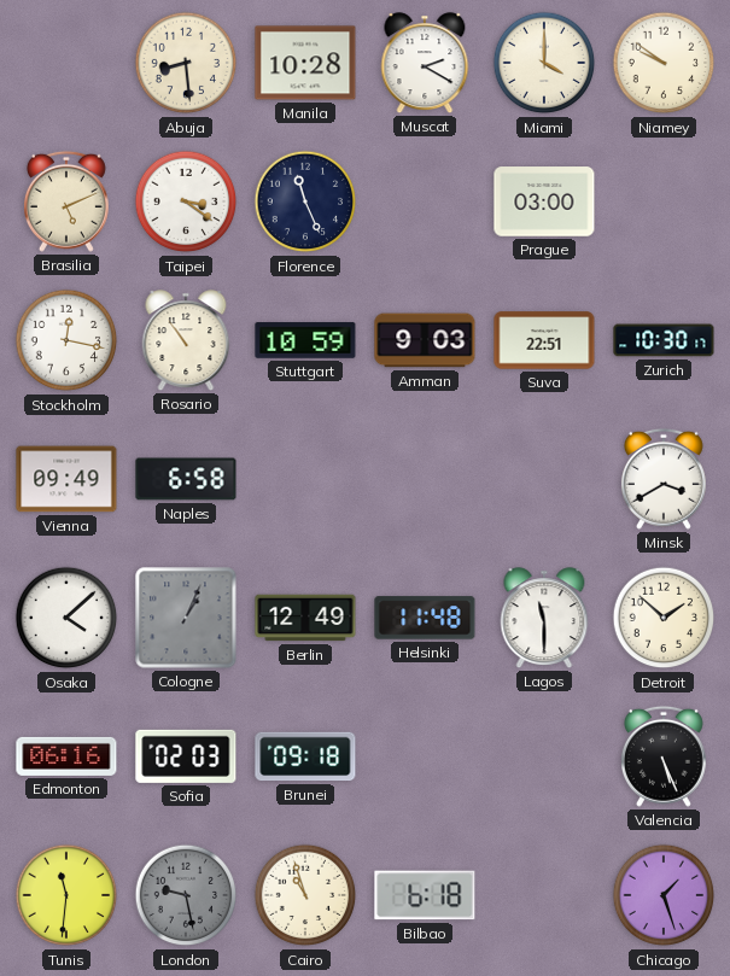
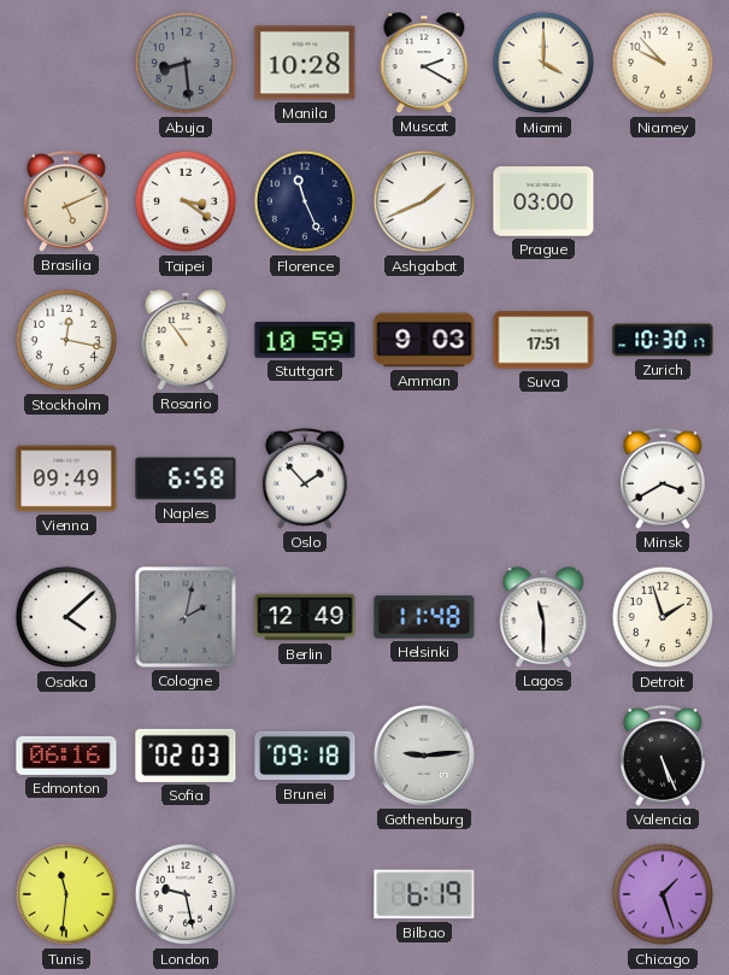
Abuja dial: cream -> grey (186, 63)
Niamey: 9:51 -> 9:53 (663, 63)
Ashgabat: none -> 1:41 (424, 201)
Suva: 22:51 -> 17:51 (543, 340)
Oslo: none -> 1:53 (305, 478)
Cologne: 1:04 -> 2:02 (186, 617)
Detroit: 1:52 -> 1:57 (663, 617)
Gothenburg: none -> 9:14 (424, 756)
London dial: grey -> white (186, 894)
Cairo: 10:57 -> none (305, 895)
Bilbao: 6:18 -> 6:19 (424, 894)
